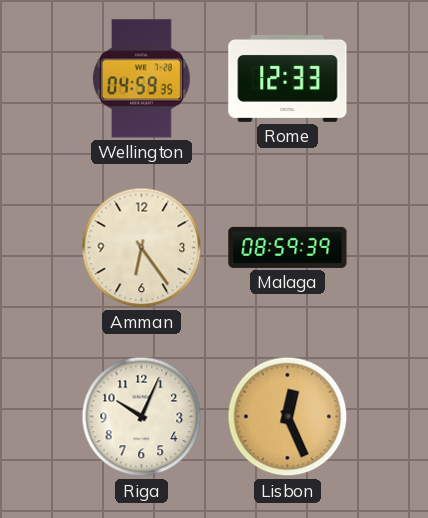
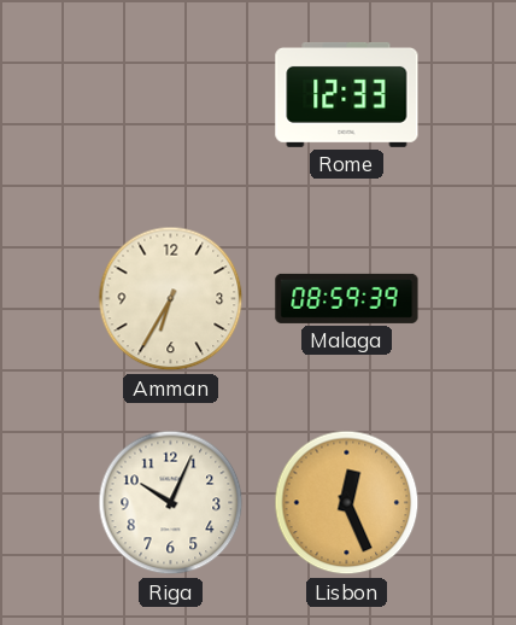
Wellington: 04:59 -> none (141, 79)
Amman: 6:24 -> 6:35 (171, 299)
